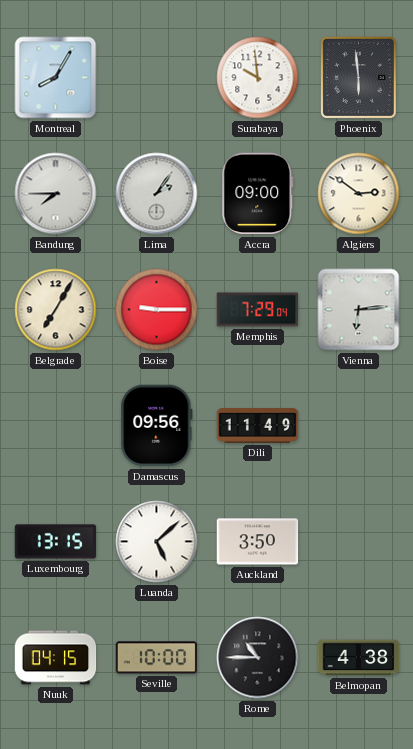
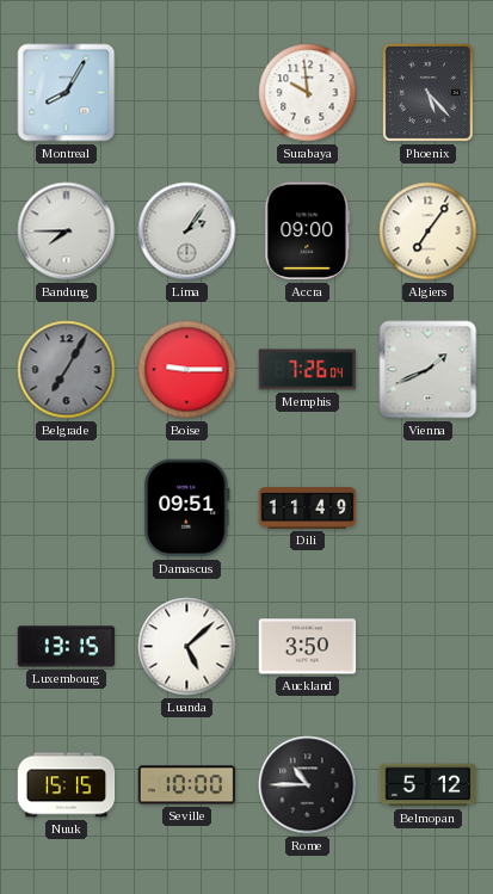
Phoenix: 5:59 -> 5:23 (427, 92)
Algiers: 2:51 -> 7:06 (429, 232)
Belgrade dial: cream -> grey (67, 370)
Memphis: 7:29 -> 7:26 (308, 370)
Vienna: 6:14 -> 1:41 (429, 370)
Damascus: 09:56 -> 09:51 (187, 508)
Nuuk: 04:15 -> 15:15 (67, 785)
Belmopan: 4:38 -> 5:12 (429, 785)
